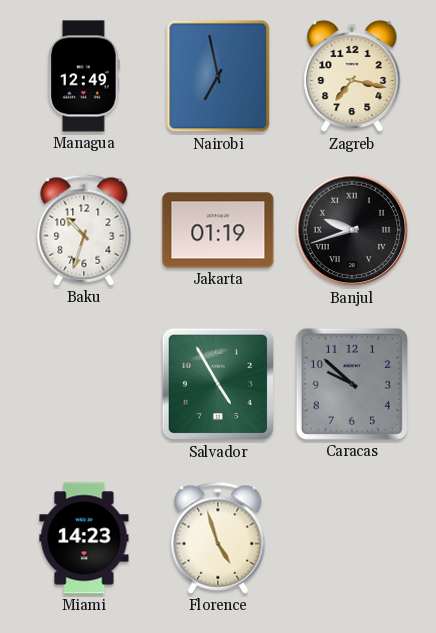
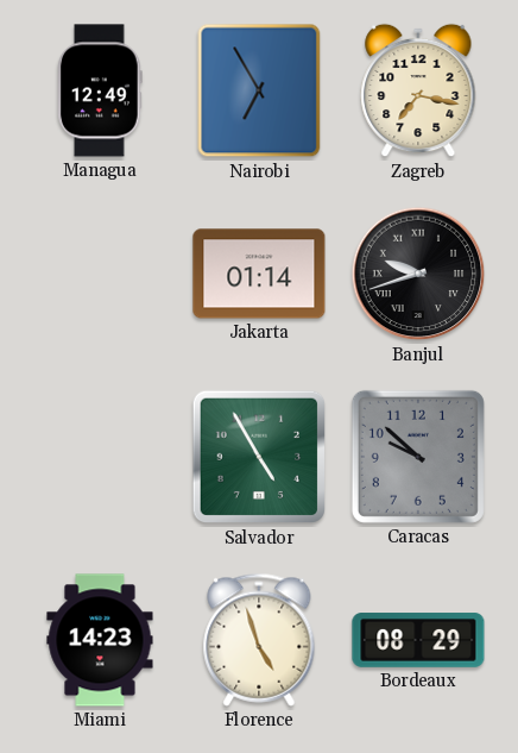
Nairobi: 6:58 -> 6:55 (259, 90)
Baku: 10:33 -> none (84, 230)
Jakarta: 01:19 -> 01:14 (259, 274)
Bordeaux: none -> 08:29 (418, 640)
